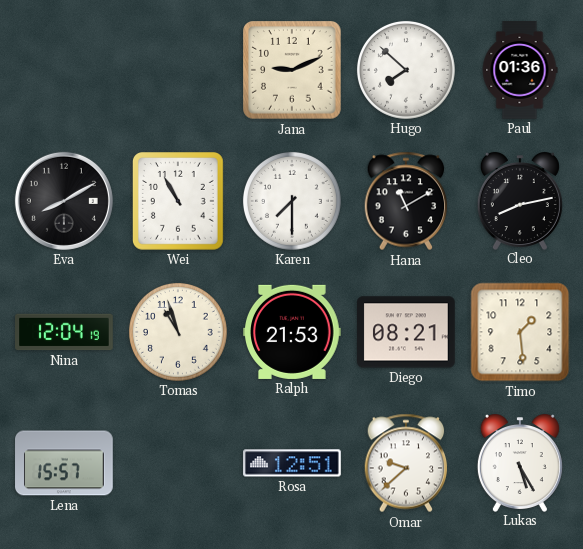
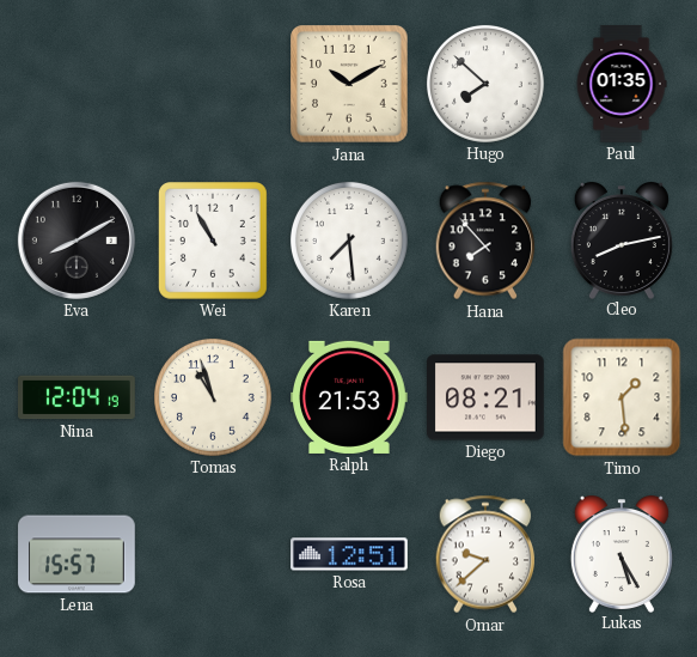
Jana: 9:11 -> 10:10 (350, 85)
Paul: 01:36 -> 01:35 (622, 84)
Karen: 7:30 -> 7:29 (349, 241)
Hana: 11:10 -> 7:53 (485, 241)
